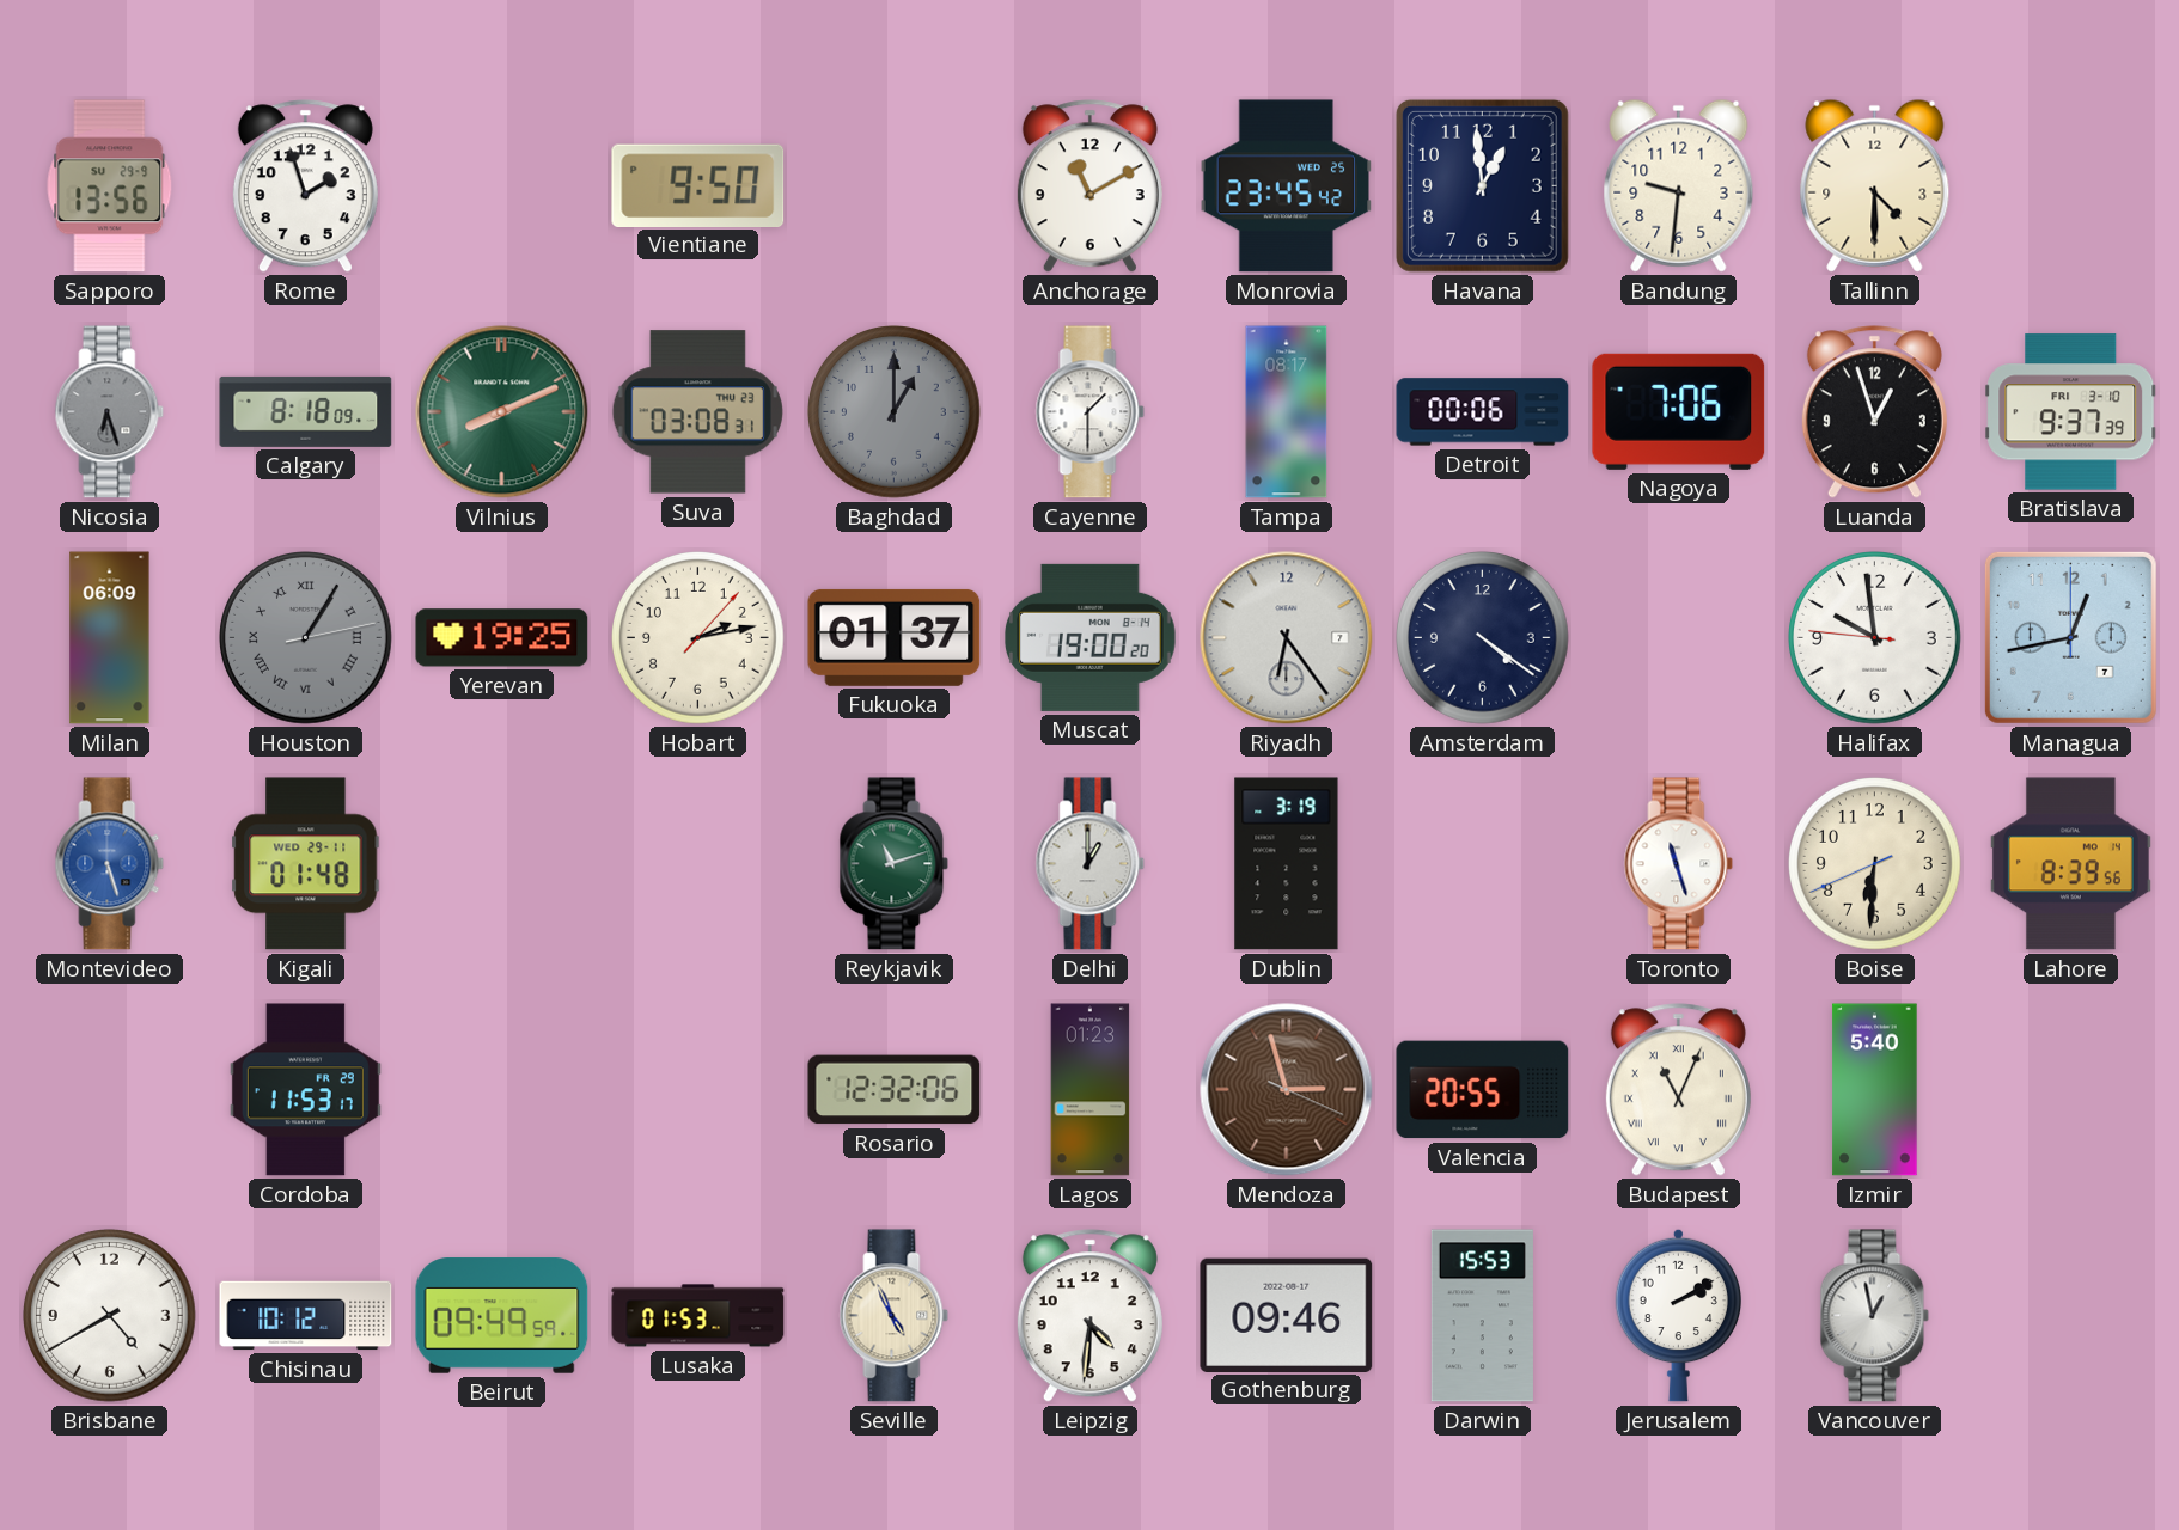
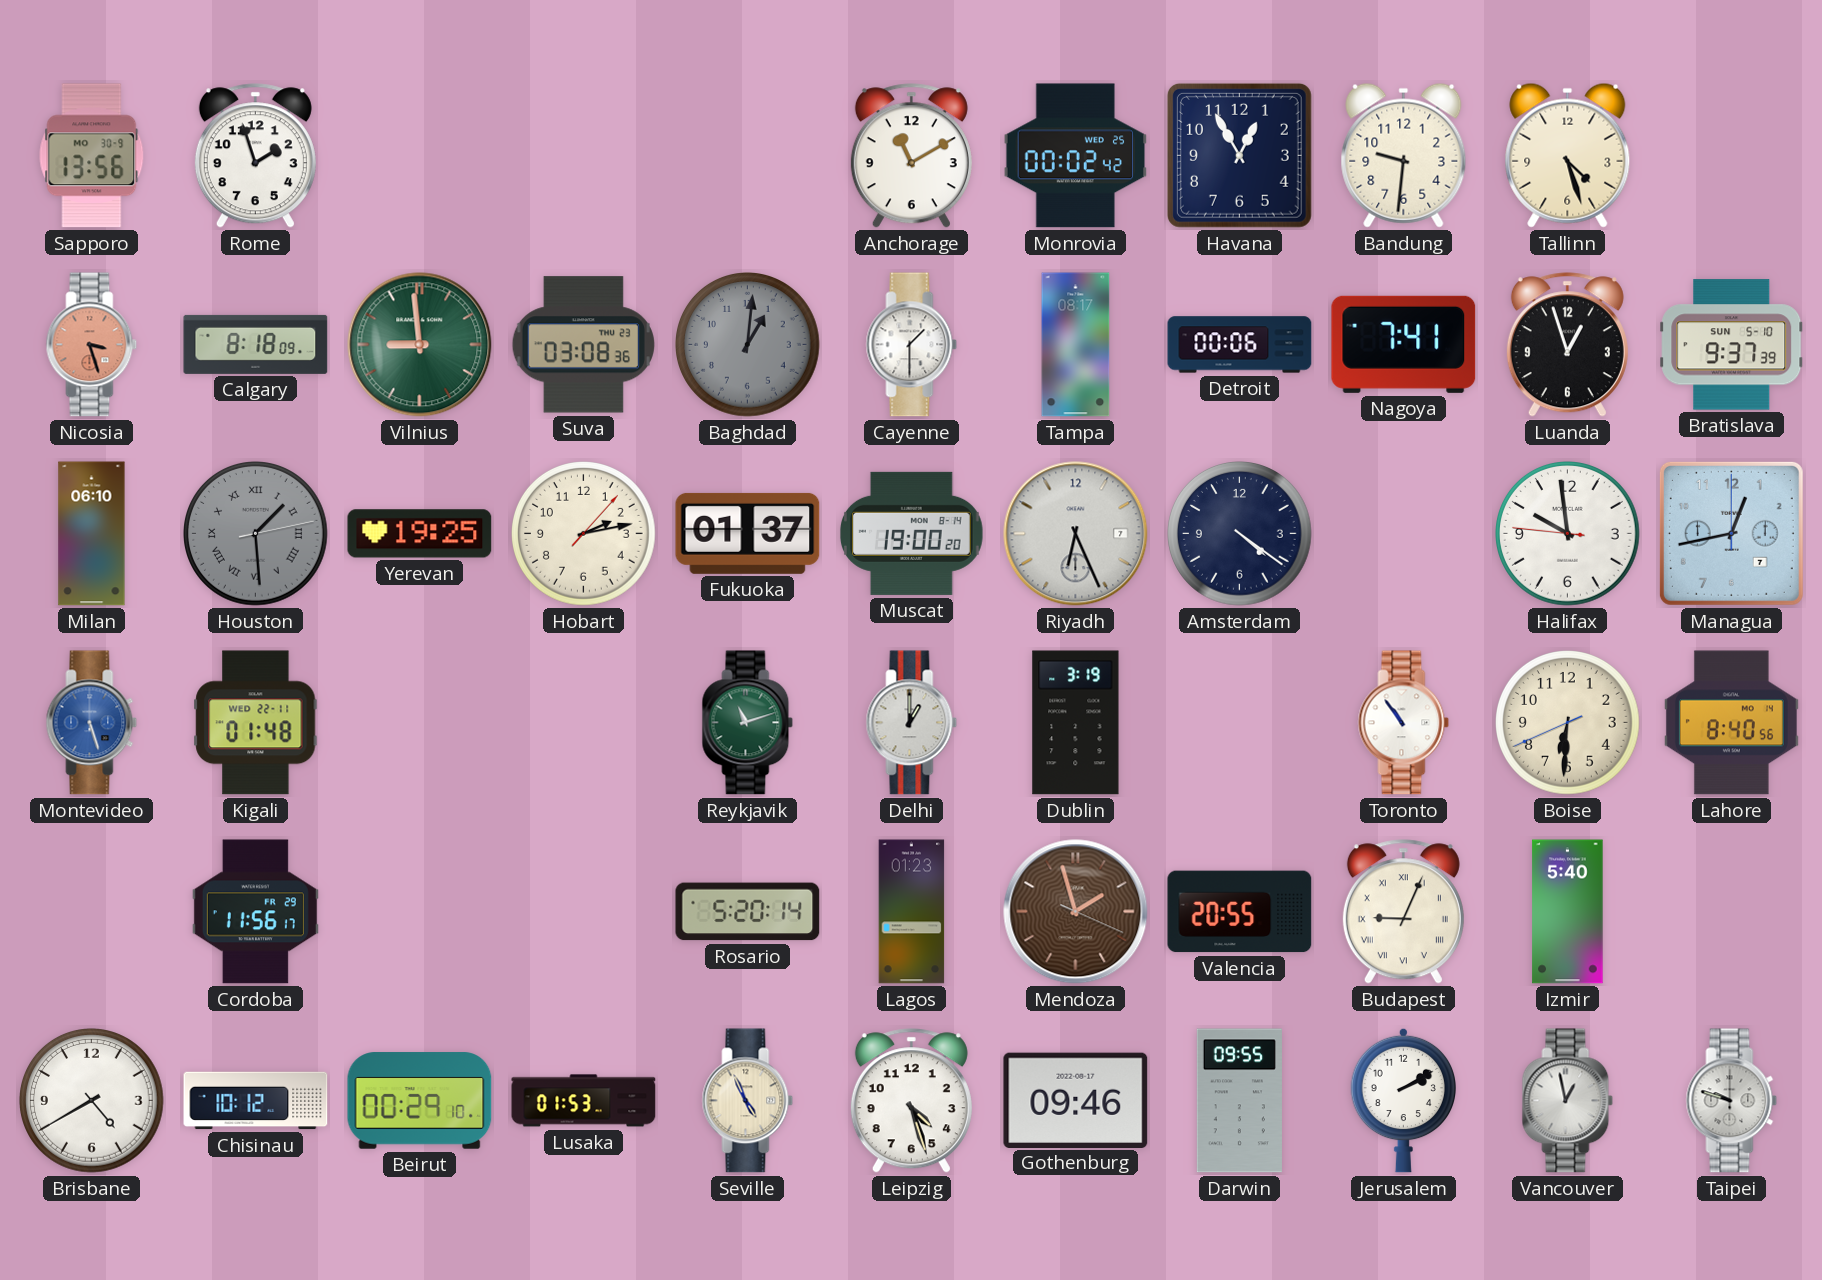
Sapporo date: SU 29-9 -> MO 30-9 (92, 156)
Vientiane: 9:50 -> none (698, 185)
Monrovia: 23:45 -> 00:02 (1076, 156)
Havana: 12:59 -> 12:55 (1239, 155)
Tallinn: 4:30 -> 4:27 (1568, 155)
Nicosia: 6:27 -> 3:27 (92, 345)
Nicosia dial: grey -> salmon (92, 345)
Vilnius: 8:11 -> 8:59 (420, 345)
Suva: 03:08:31 -> 03:08:36 (583, 345)
Baghdad: 1:00 -> 1:01 (748, 345)
Nagoya: 7:06 -> 7:41 (1404, 344)
Bratislava date: FRI 3-10 -> SUN 5-10 (1732, 345)
Milan: 06:09 -> 06:10 (92, 534)
Houston: 1:05 -> 1:29 (256, 534)
Riyadh: 6:24 -> 6:26 (1076, 534)
Kigali date: WED 29-11 -> WED 22-11 (256, 723)
Toronto: 11:27 -> 10:54 (1404, 723)
Lahore: 8:39 -> 8:40 (1731, 723)
Cordoba: 11:53 -> 11:56 (255, 912)
Rosario: 12:32 -> 5:20 (748, 912)
Mendoza: 2:57 -> 1:57 (1076, 912)
Budapest: 11:04 -> 9:04 (1403, 912)
Beirut: 09:49 -> 00:29 (420, 1101)
Leipzig: 4:31 -> 4:27 (911, 1101)
Darwin: 15:53 -> 09:55 (1239, 1101)
Taipei: none -> 9:48 (1732, 1101)
